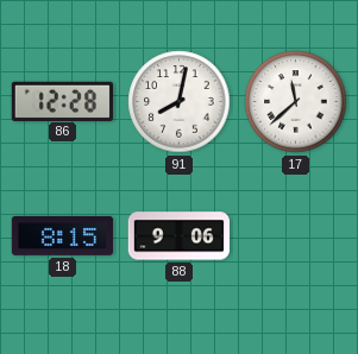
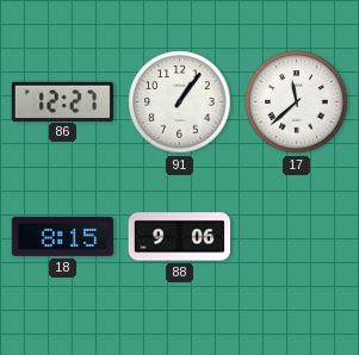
86: 12:28 -> 12:27 (62, 101)
91: 8:02 -> 1:06 (180, 102)
